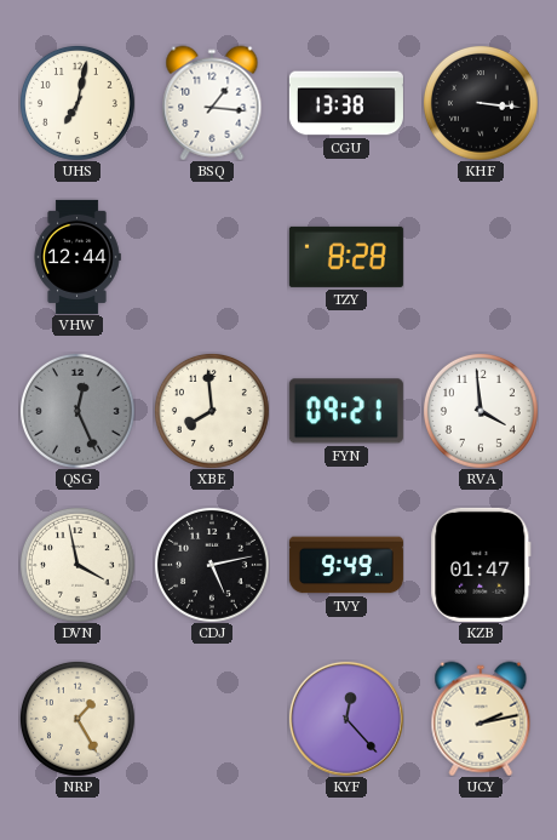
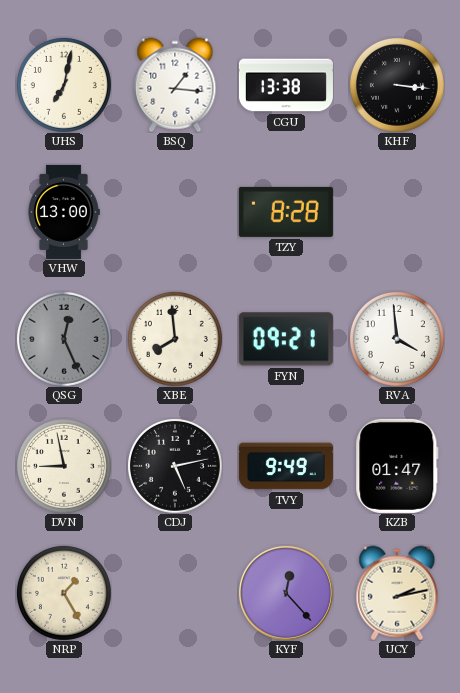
VHW: 12:44 -> 13:00 (64, 212)
DVN: 3:58 -> 8:58 (64, 466)
